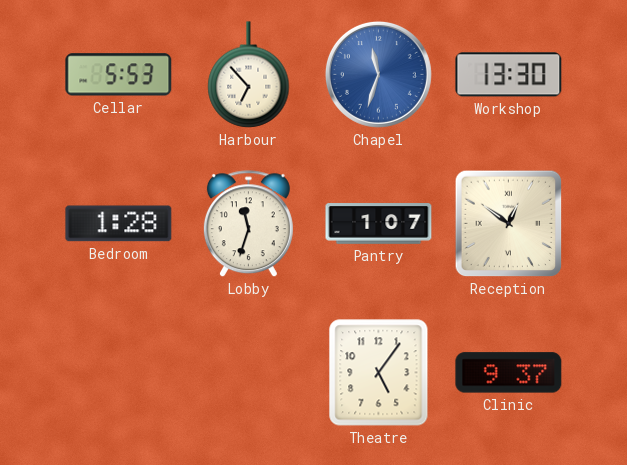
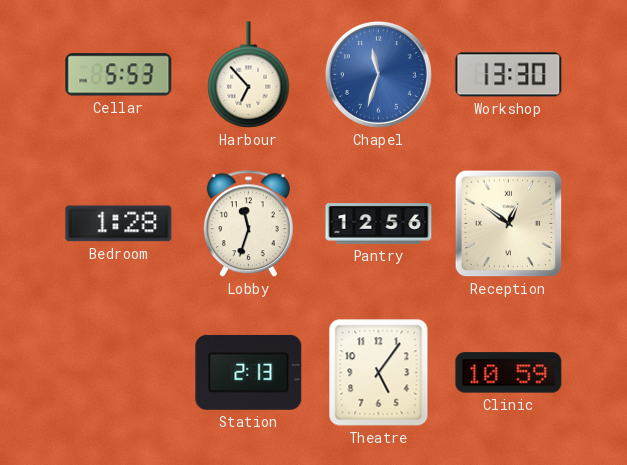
Pantry: 1:07 -> 12:56 (379, 224)
Station: none -> 2:13 (249, 372)
Clinic: 9:37 -> 10:59 (509, 373)
